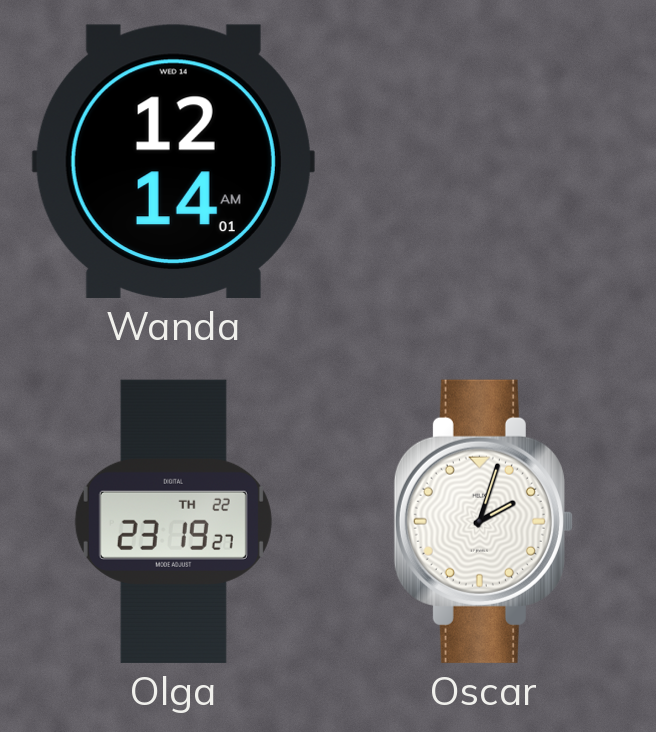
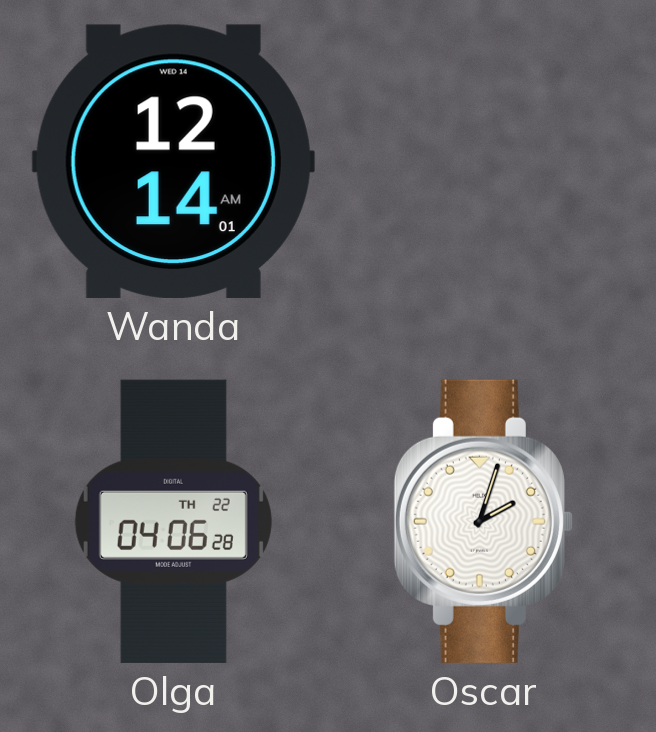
Olga: 23:19 -> 04:06 (173, 521)
